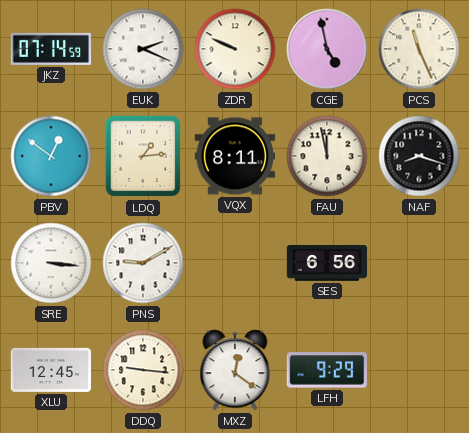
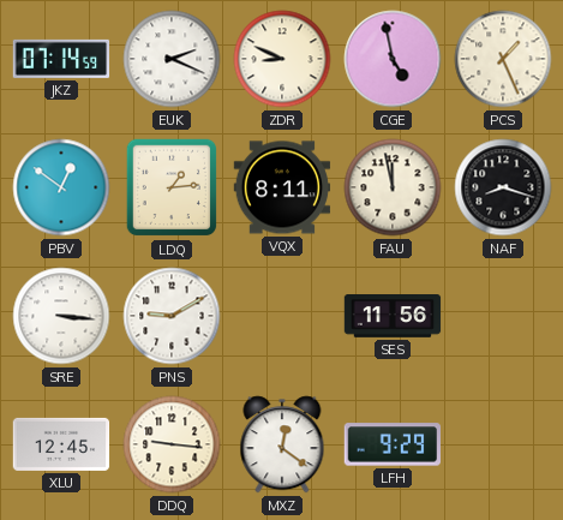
ZDR: 9:49 -> 8:49 (282, 59)
PCS: 11:26 -> 1:26 (503, 59)
SES: 6:56 -> 11:56 (393, 316)
